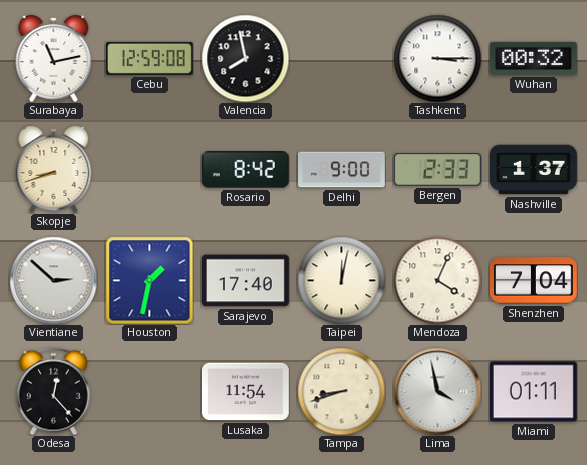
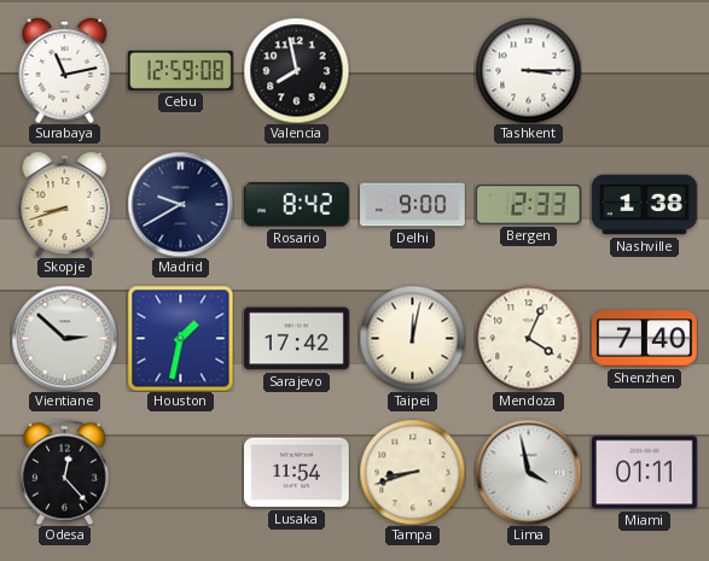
Wuhan: 00:32 -> none (534, 58)
Madrid: none -> 9:40 (180, 204)
Nashville: 1:37 -> 1:38 (645, 205)
Sarajevo: 17:40 -> 17:42 (297, 339)
Shenzhen: 7:04 -> 7:40 (645, 339)
